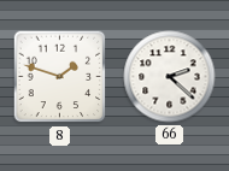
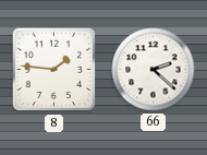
8: 1:48 -> 1:46 (54, 70)
